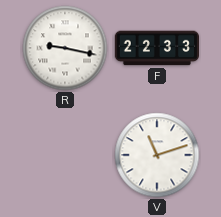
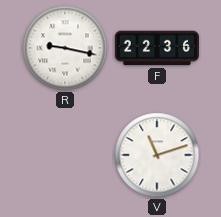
F: 22:33 -> 22:36 (156, 48)
